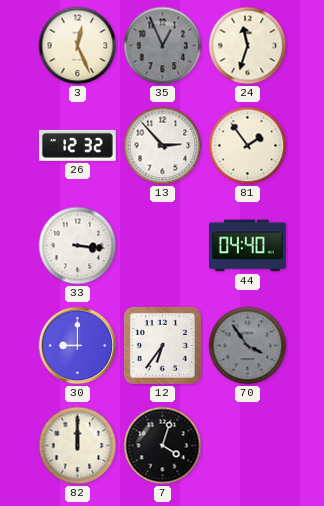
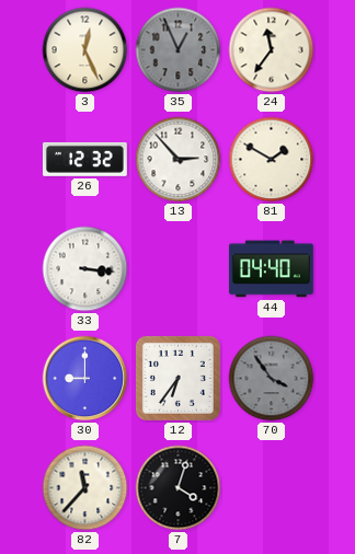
24: 11:33 -> 11:36 (272, 50)
81: 1:54 -> 1:50 (272, 160)
82: 12:00 -> 11:37 (85, 488)
